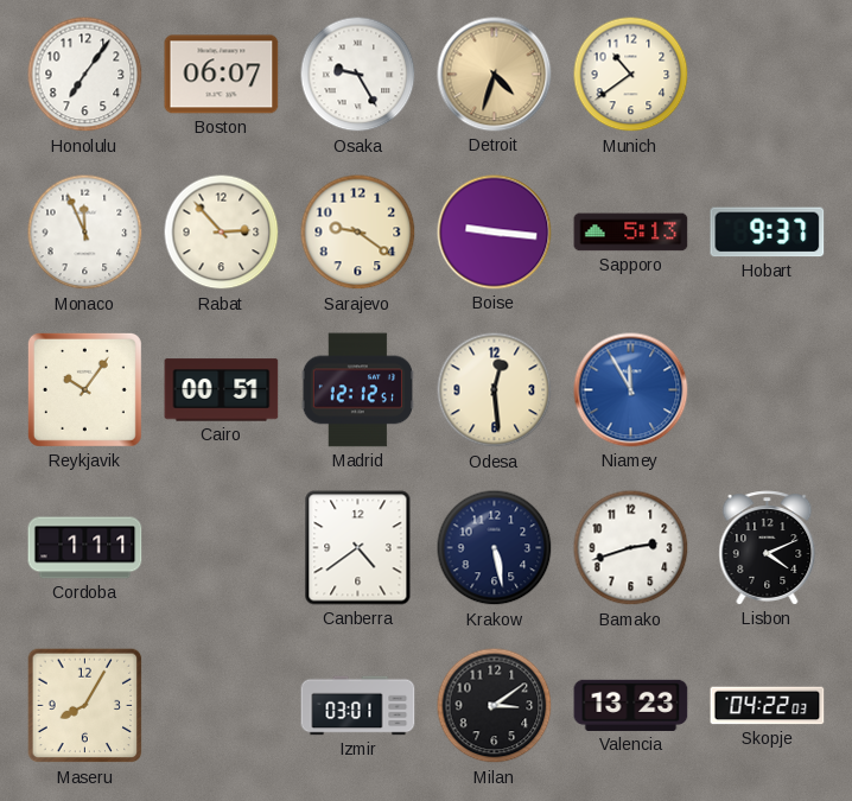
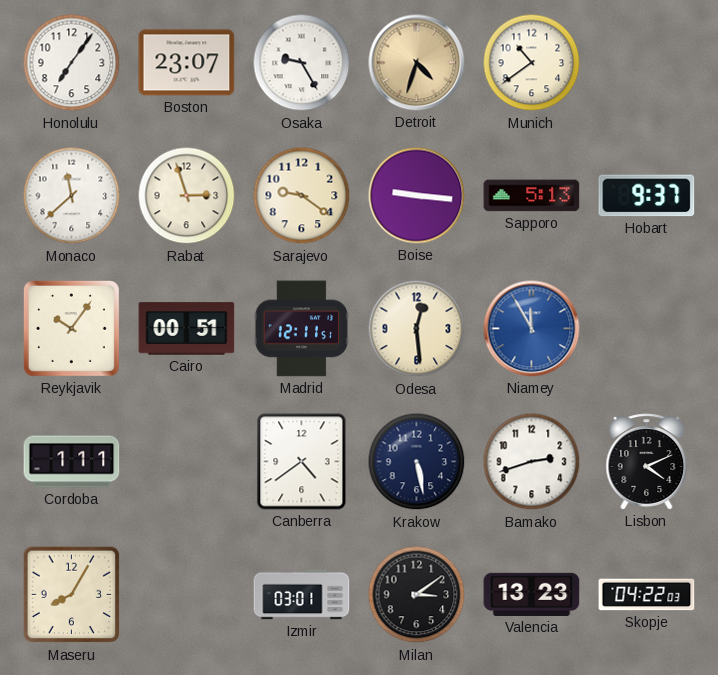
Boston: 06:07 -> 23:07 (187, 63)
Monaco: 11:56 -> 11:38 (72, 196)
Rabat: 2:53 -> 2:57 (187, 196)
Madrid: 12:12 -> 12:11 (301, 329)
